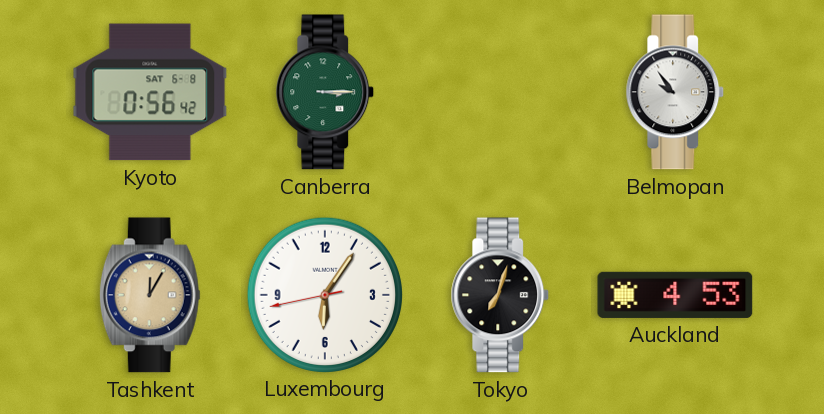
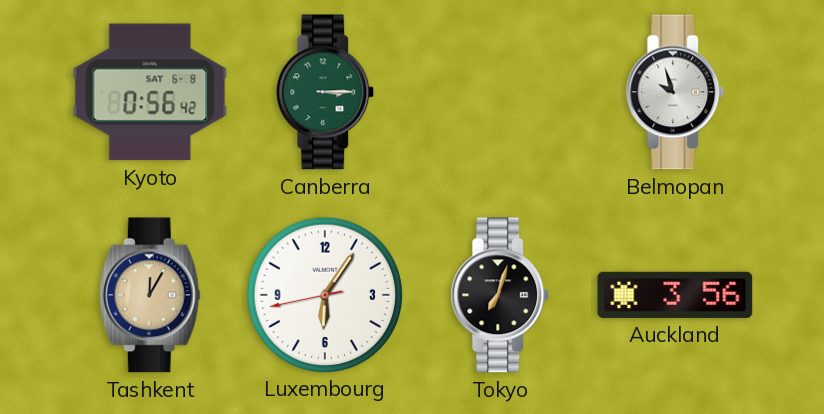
Belmopan: 9:54 -> 9:57 (675, 92)
Auckland: 4:53 -> 3:56 (675, 295)
